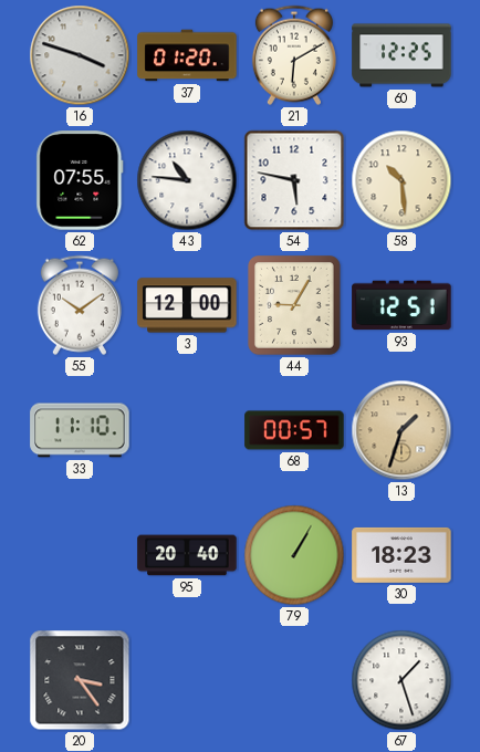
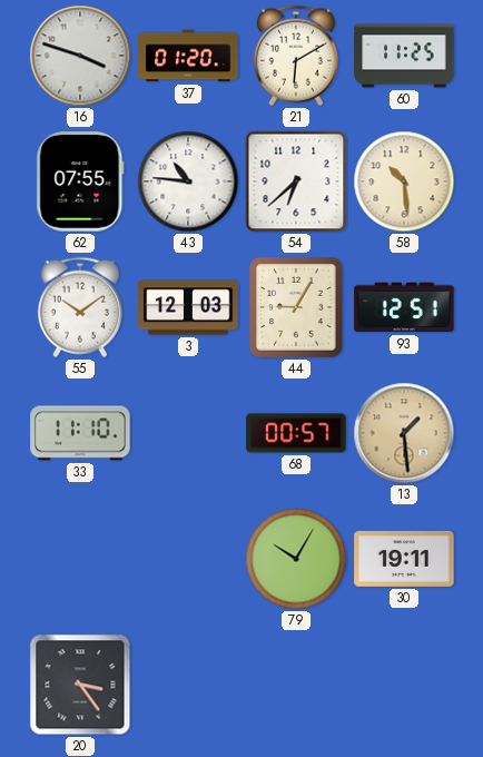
60: 12:25 -> 11:25 (404, 56)
54: 5:47 -> 6:38 (296, 181)
3: 12:00 -> 12:03 (188, 307)
13: 1:33 -> 1:29 (404, 433)
95: 20:40 -> none (187, 555)
79: 1:05 -> 10:05 (296, 559)
30: 18:23 -> 19:11 (404, 559)
67: 1:27 -> none (401, 680)
